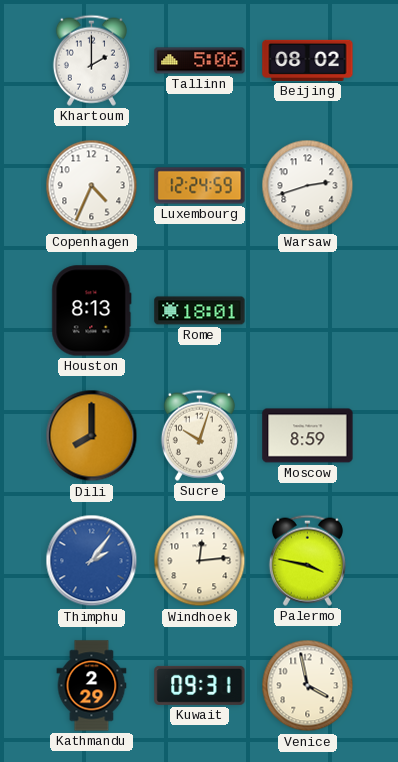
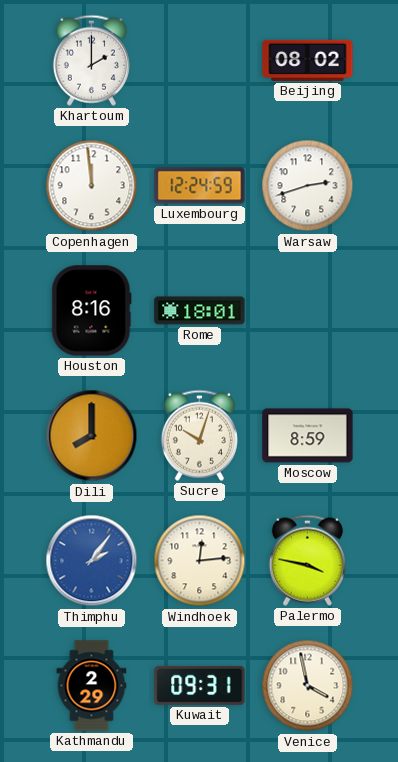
Tallinn: 5:06 -> none (200, 61)
Copenhagen: 4:34 -> 11:59 (92, 186)
Houston: 8:13 -> 8:16 (92, 311)
